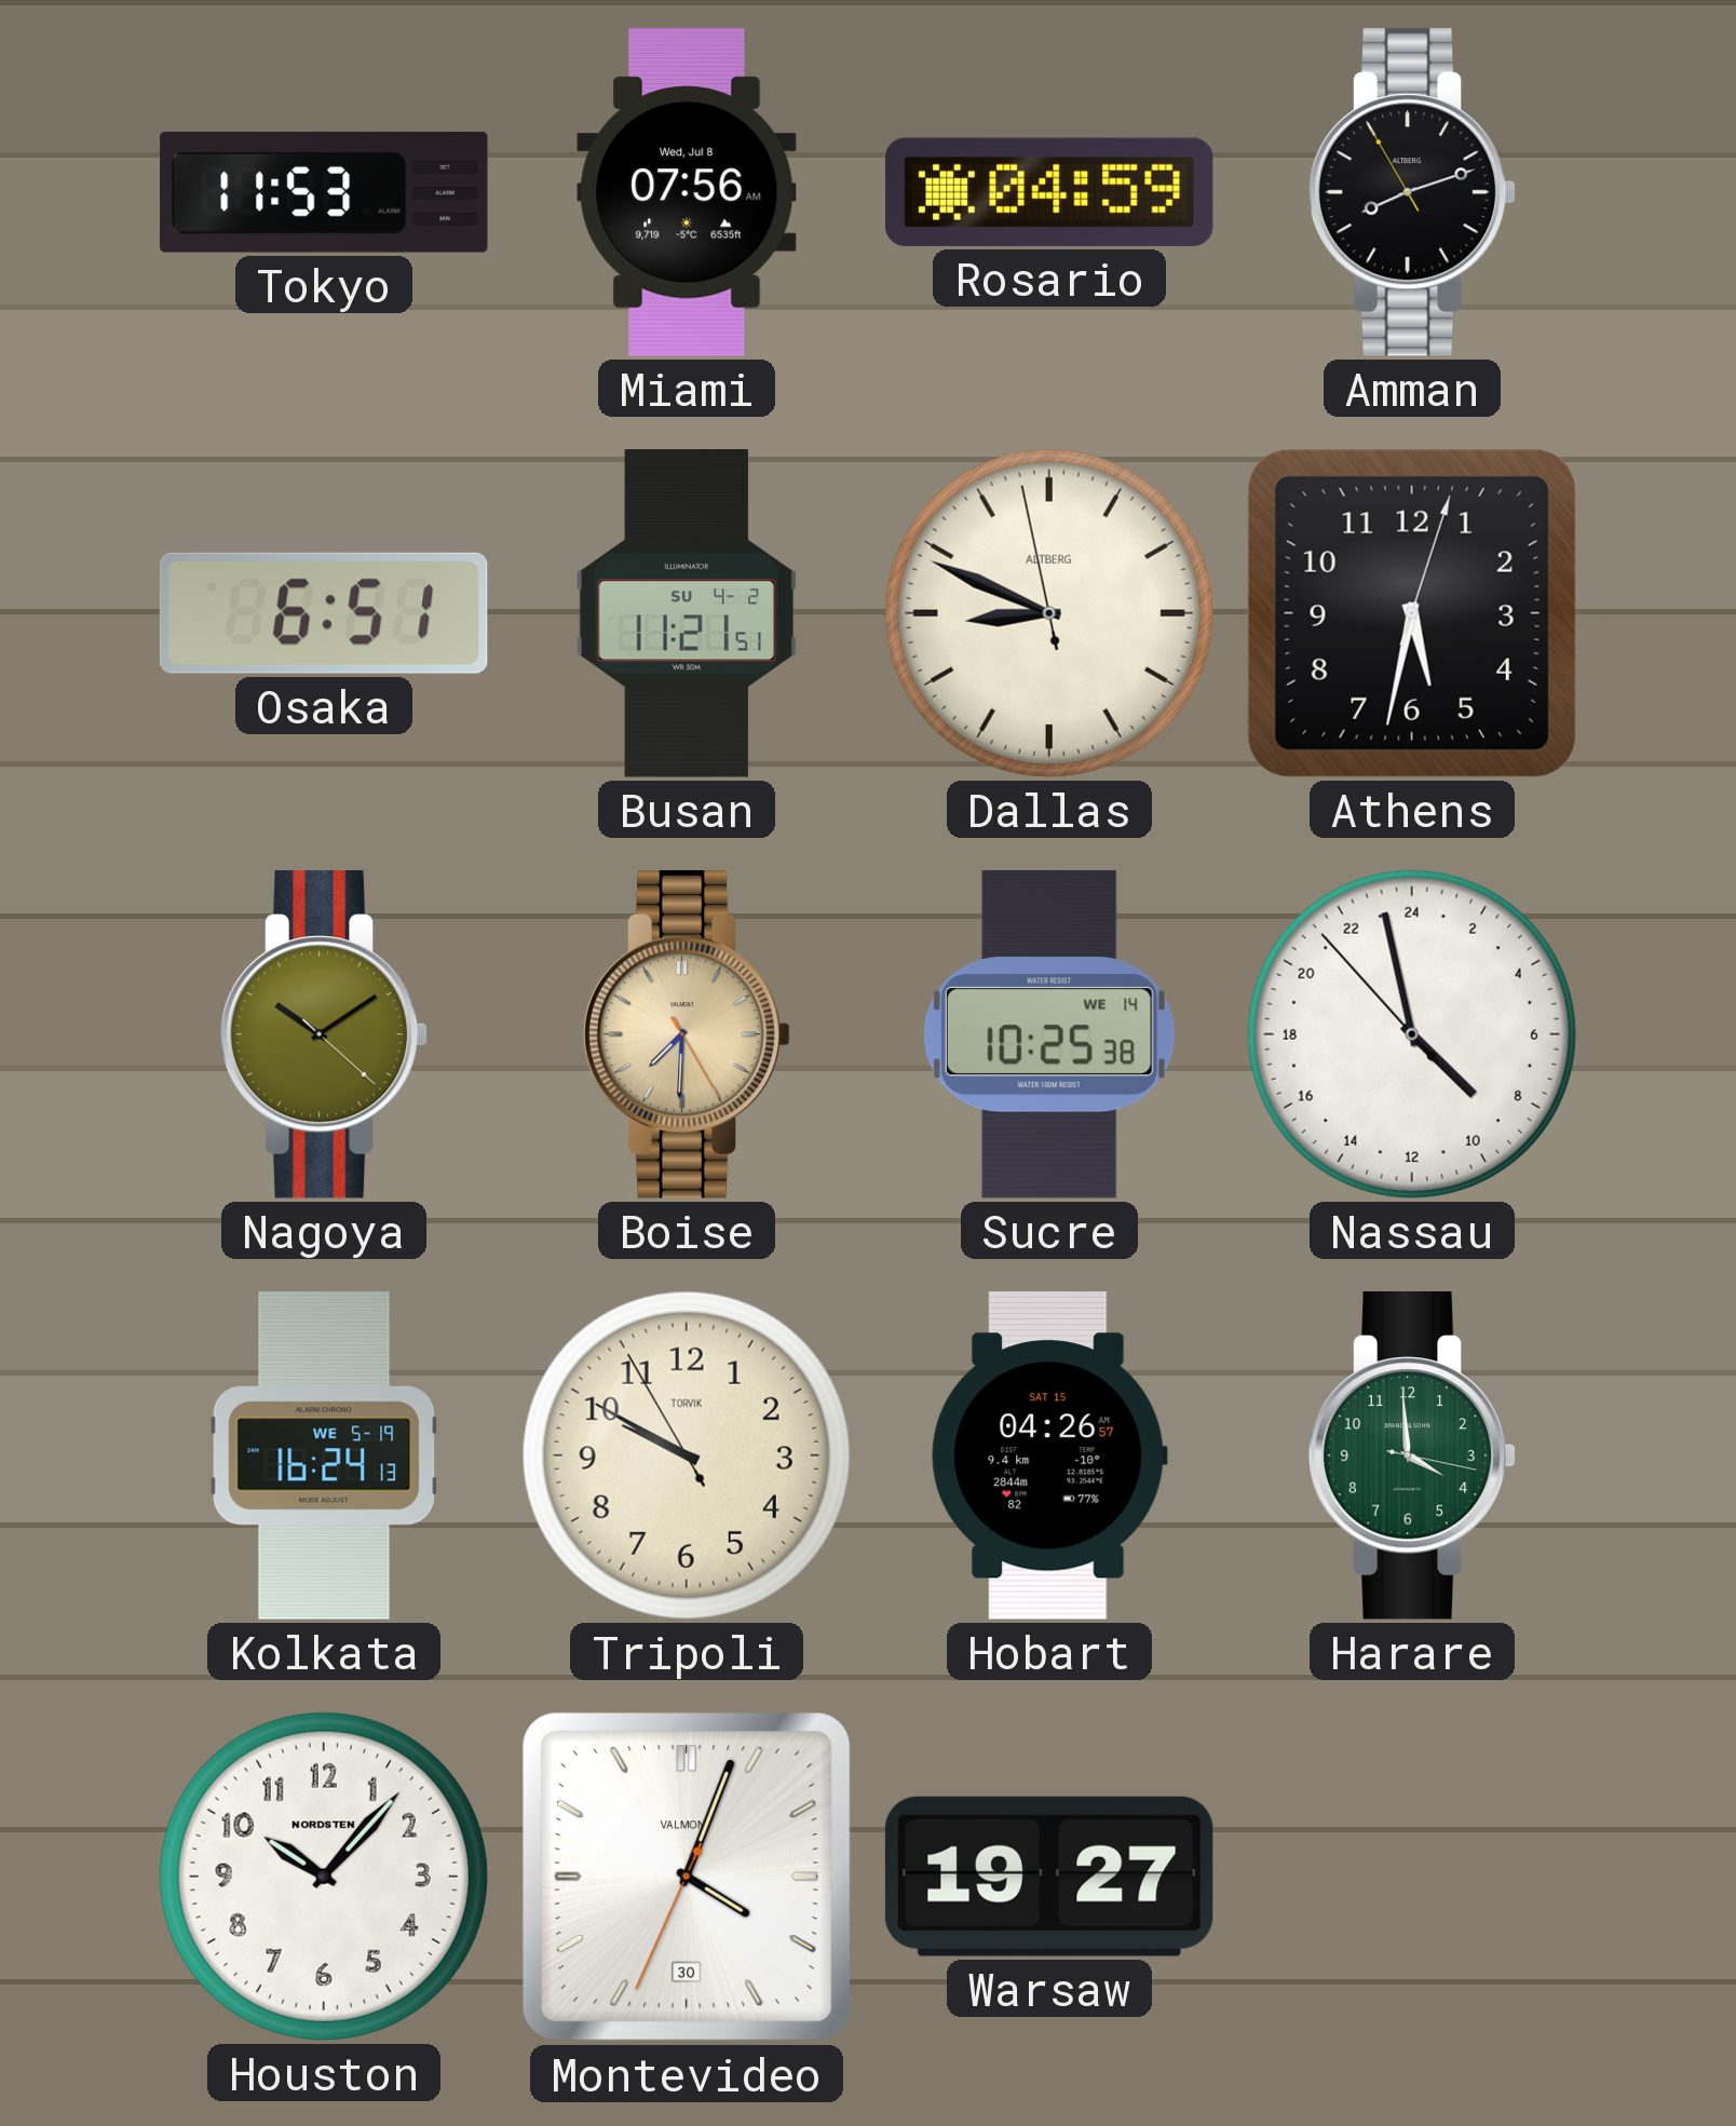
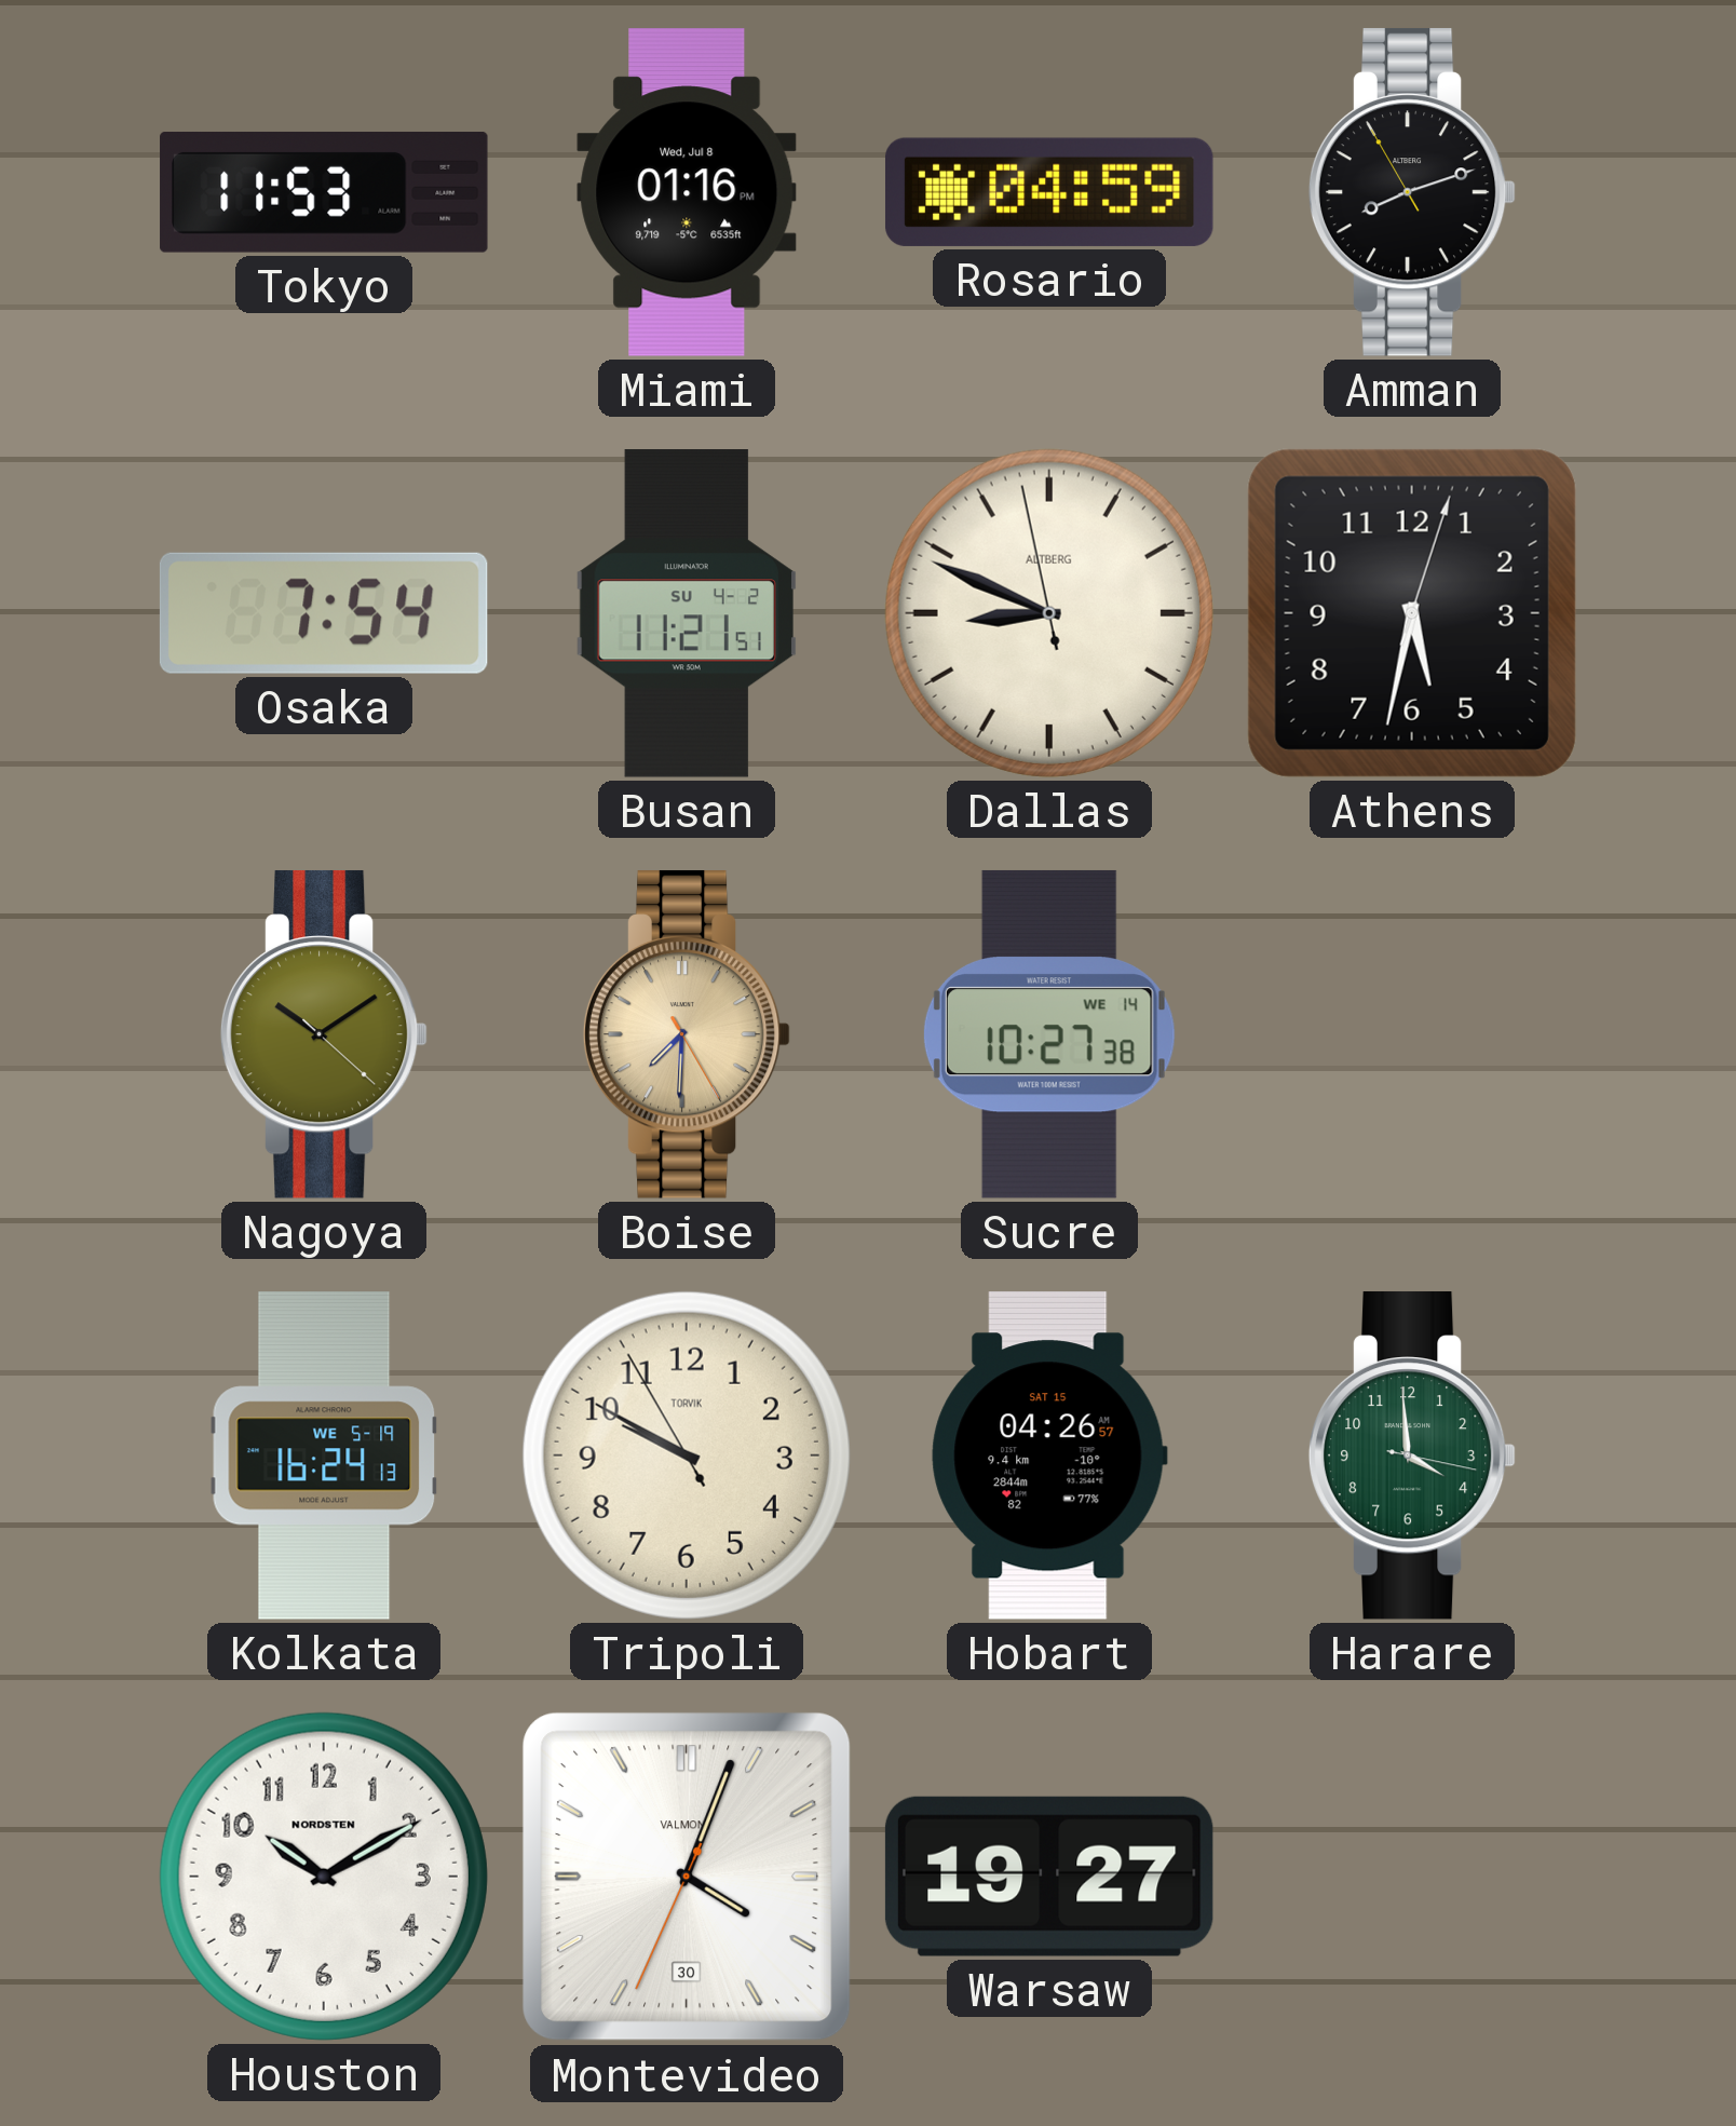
Miami: 07:56 -> 01:16 (687, 192)
Osaka: 6:51 -> 7:54 (324, 613)
Sucre: 10:25 -> 10:27 (1049, 1034)
Nassau: 8:57 -> none (1412, 1034)
Houston: 10:07 -> 10:10 (324, 1877)
